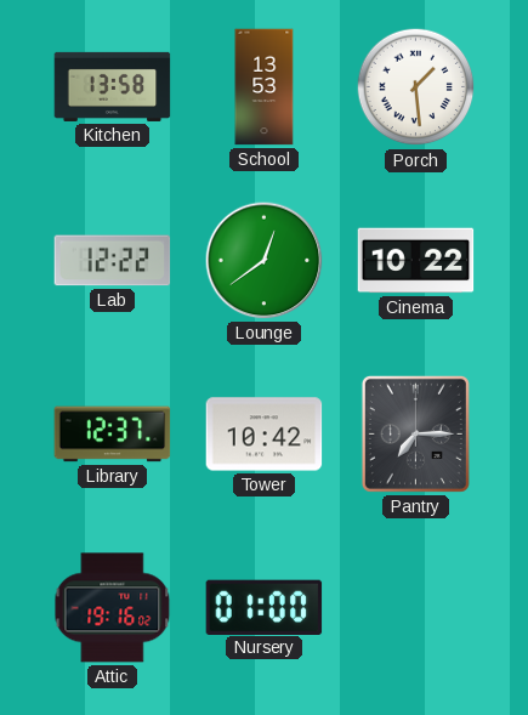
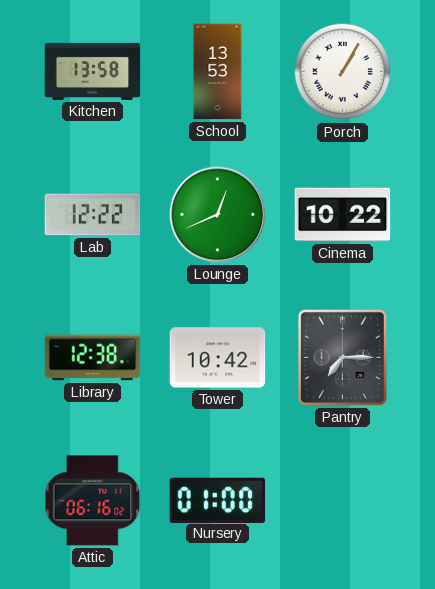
Porch: 1:29 -> 1:05 (343, 72)
Lounge: 12:39 -> 12:41 (218, 215)
Library: 12:37 -> 12:38 (93, 358)
Attic: 19:16 -> 06:16 (93, 501)
